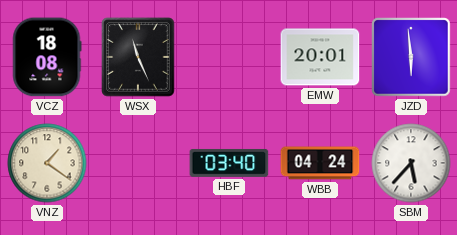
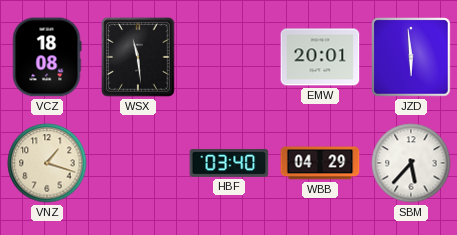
WSX: 11:26 -> 11:29 (138, 57)
VNZ: 1:21 -> 1:18 (47, 163)
WBB: 04:24 -> 04:29 (320, 163)
